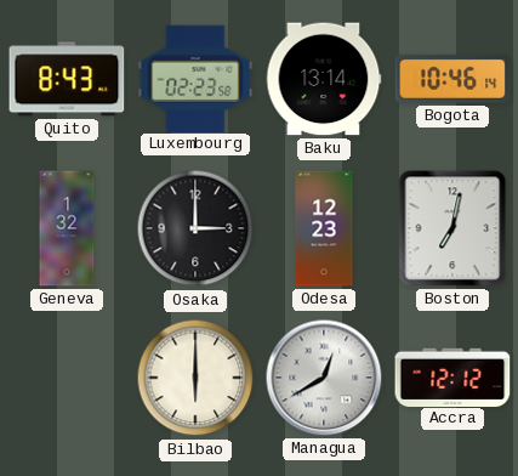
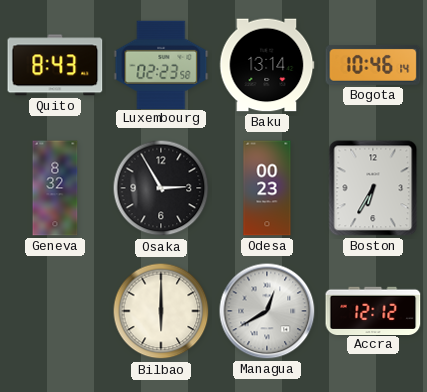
Geneva: 1:32 -> 8:32 (55, 188)
Osaka: 3:00 -> 2:55 (161, 188)
Odesa: 12:23 -> 00:23 (267, 188)
Boston: 7:02 -> 6:35 (373, 188)
